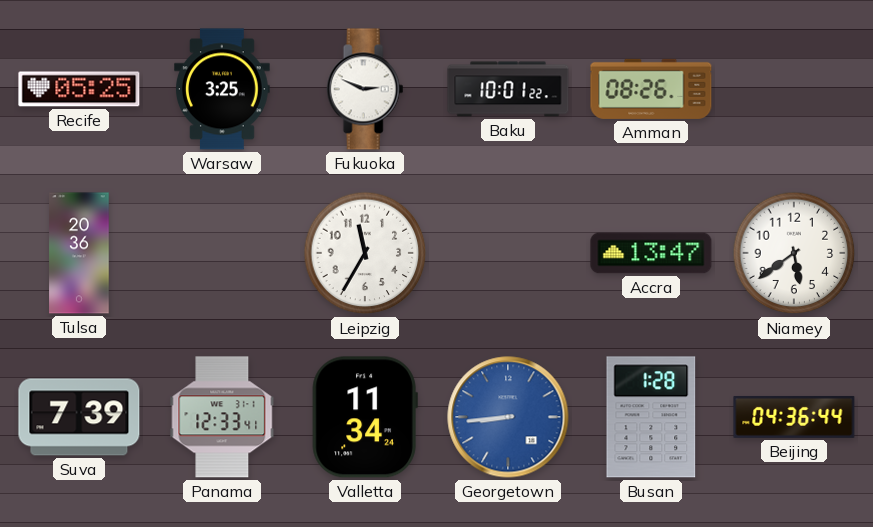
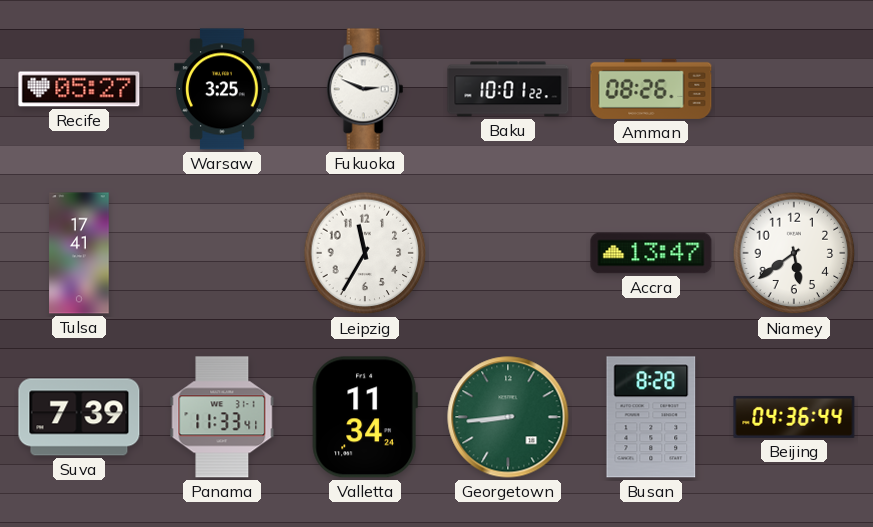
Recife: 05:25 -> 05:27 (79, 89)
Tulsa: 20:36 -> 17:41 (79, 253)
Panama: 12:33 -> 11:33 (222, 417)
Georgetown dial: blue -> green (508, 417)
Busan: 1:28 -> 8:28 (651, 417)
